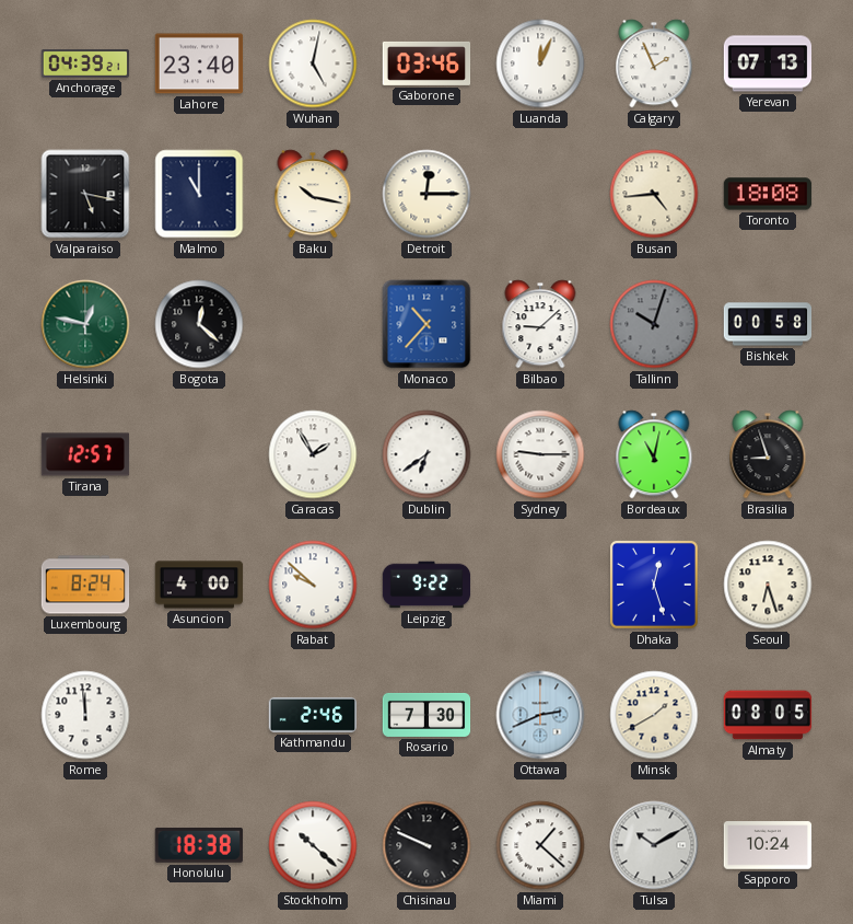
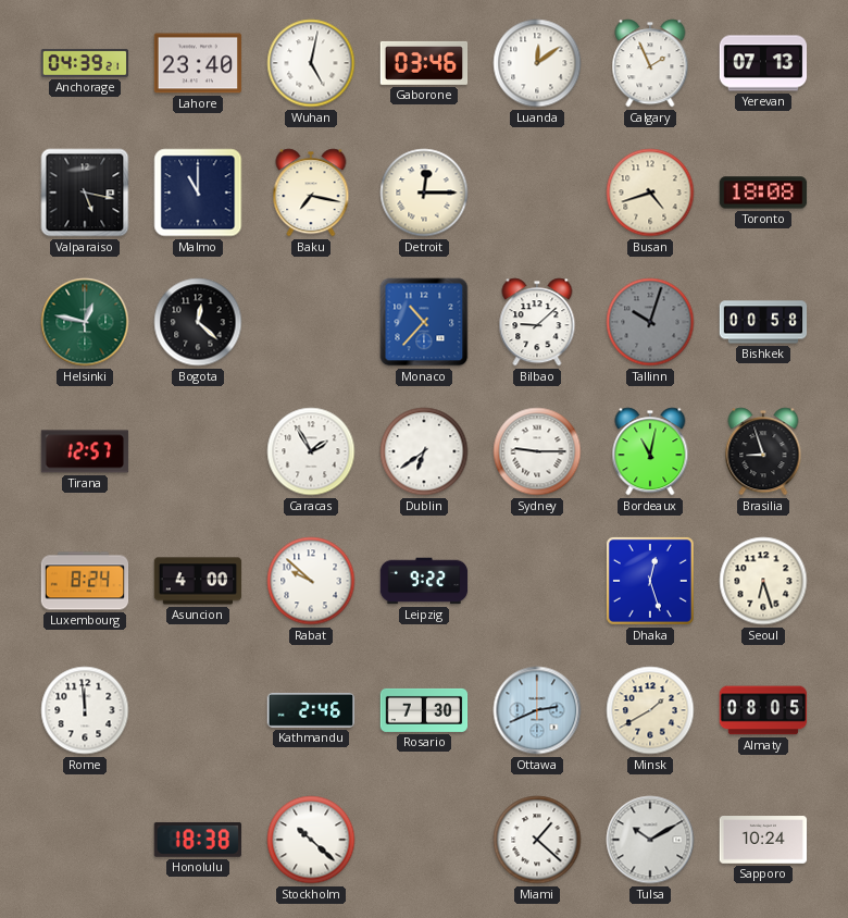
Luanda: 12:04 -> 12:09 (537, 63)
Baku: 10:17 -> 7:17 (311, 193)
Busan: 4:44 -> 4:42 (650, 193)
Chisinau: 9:49 -> none (426, 845)
